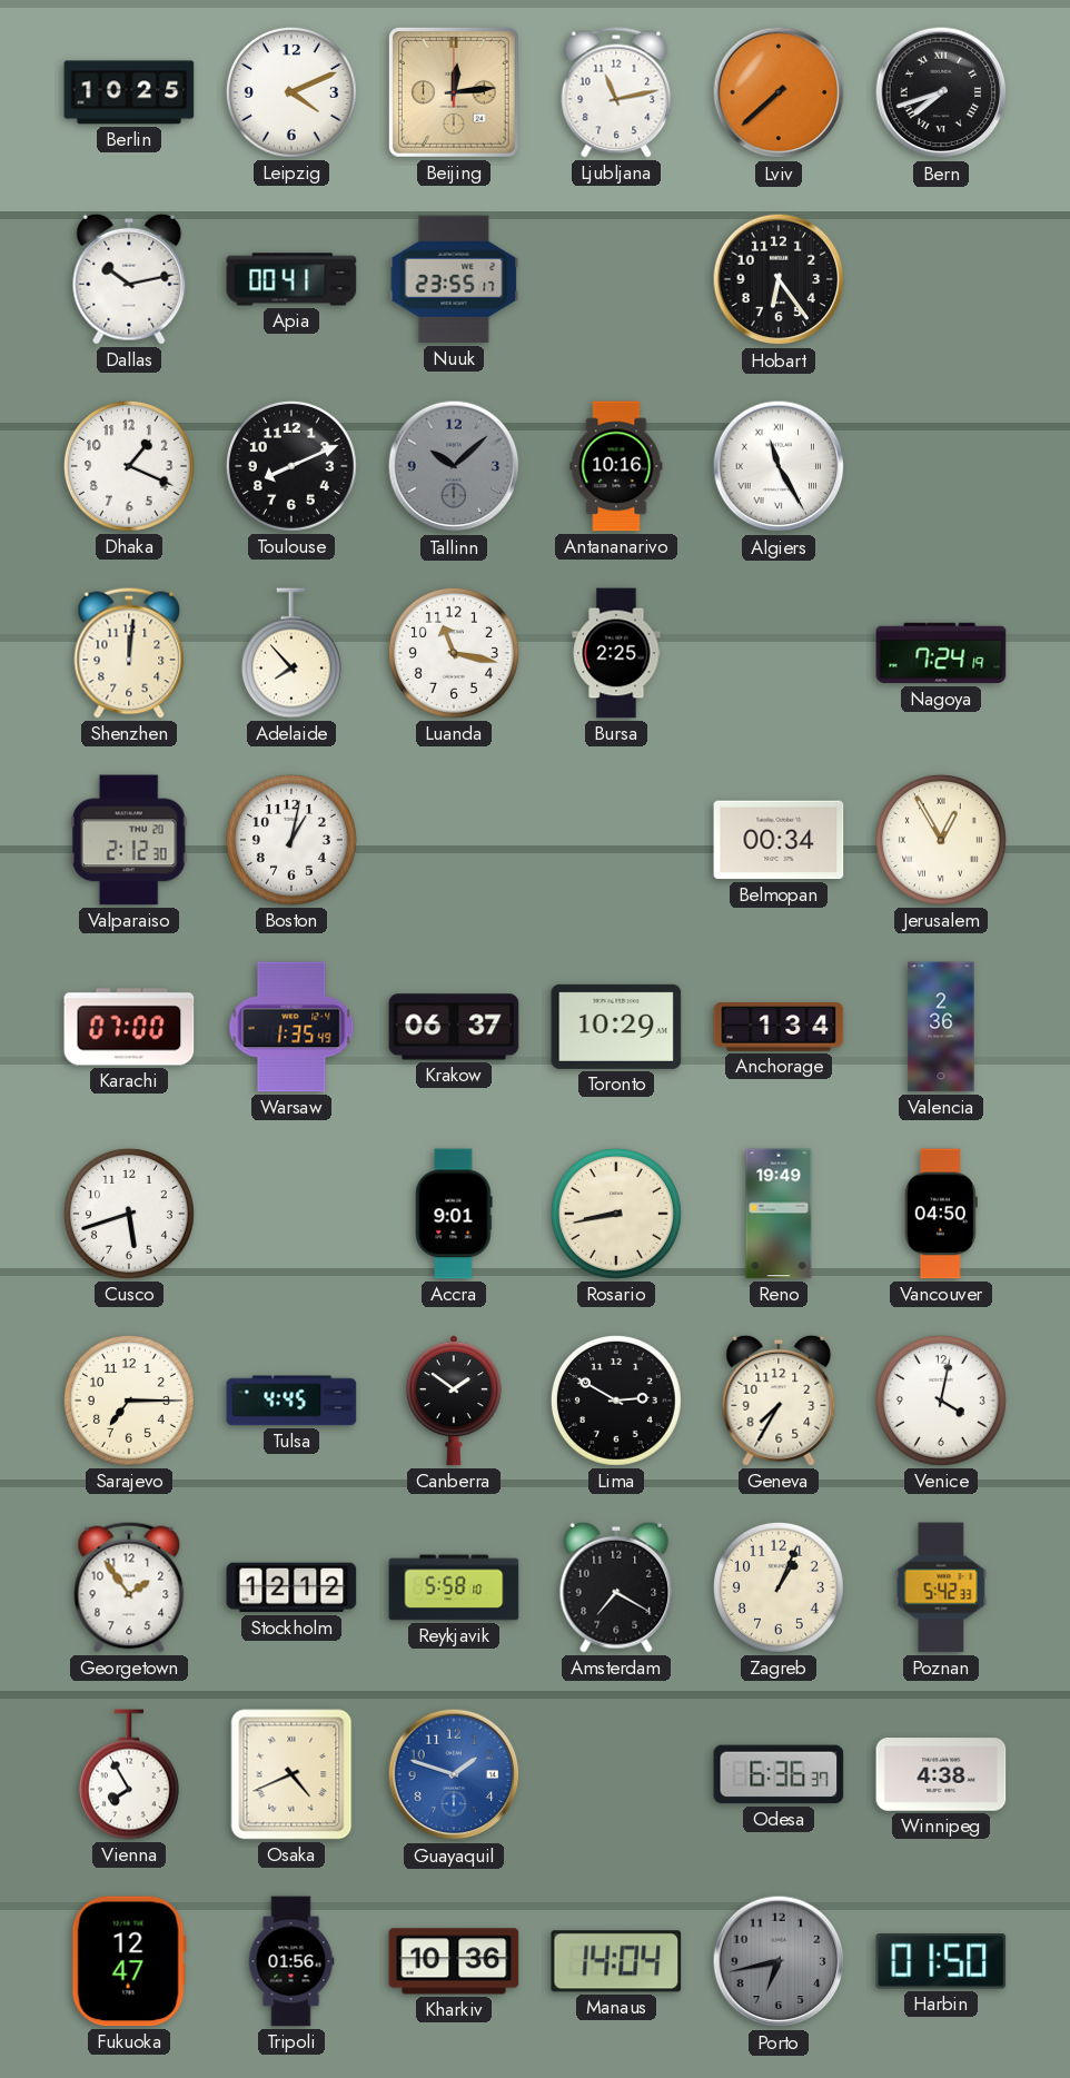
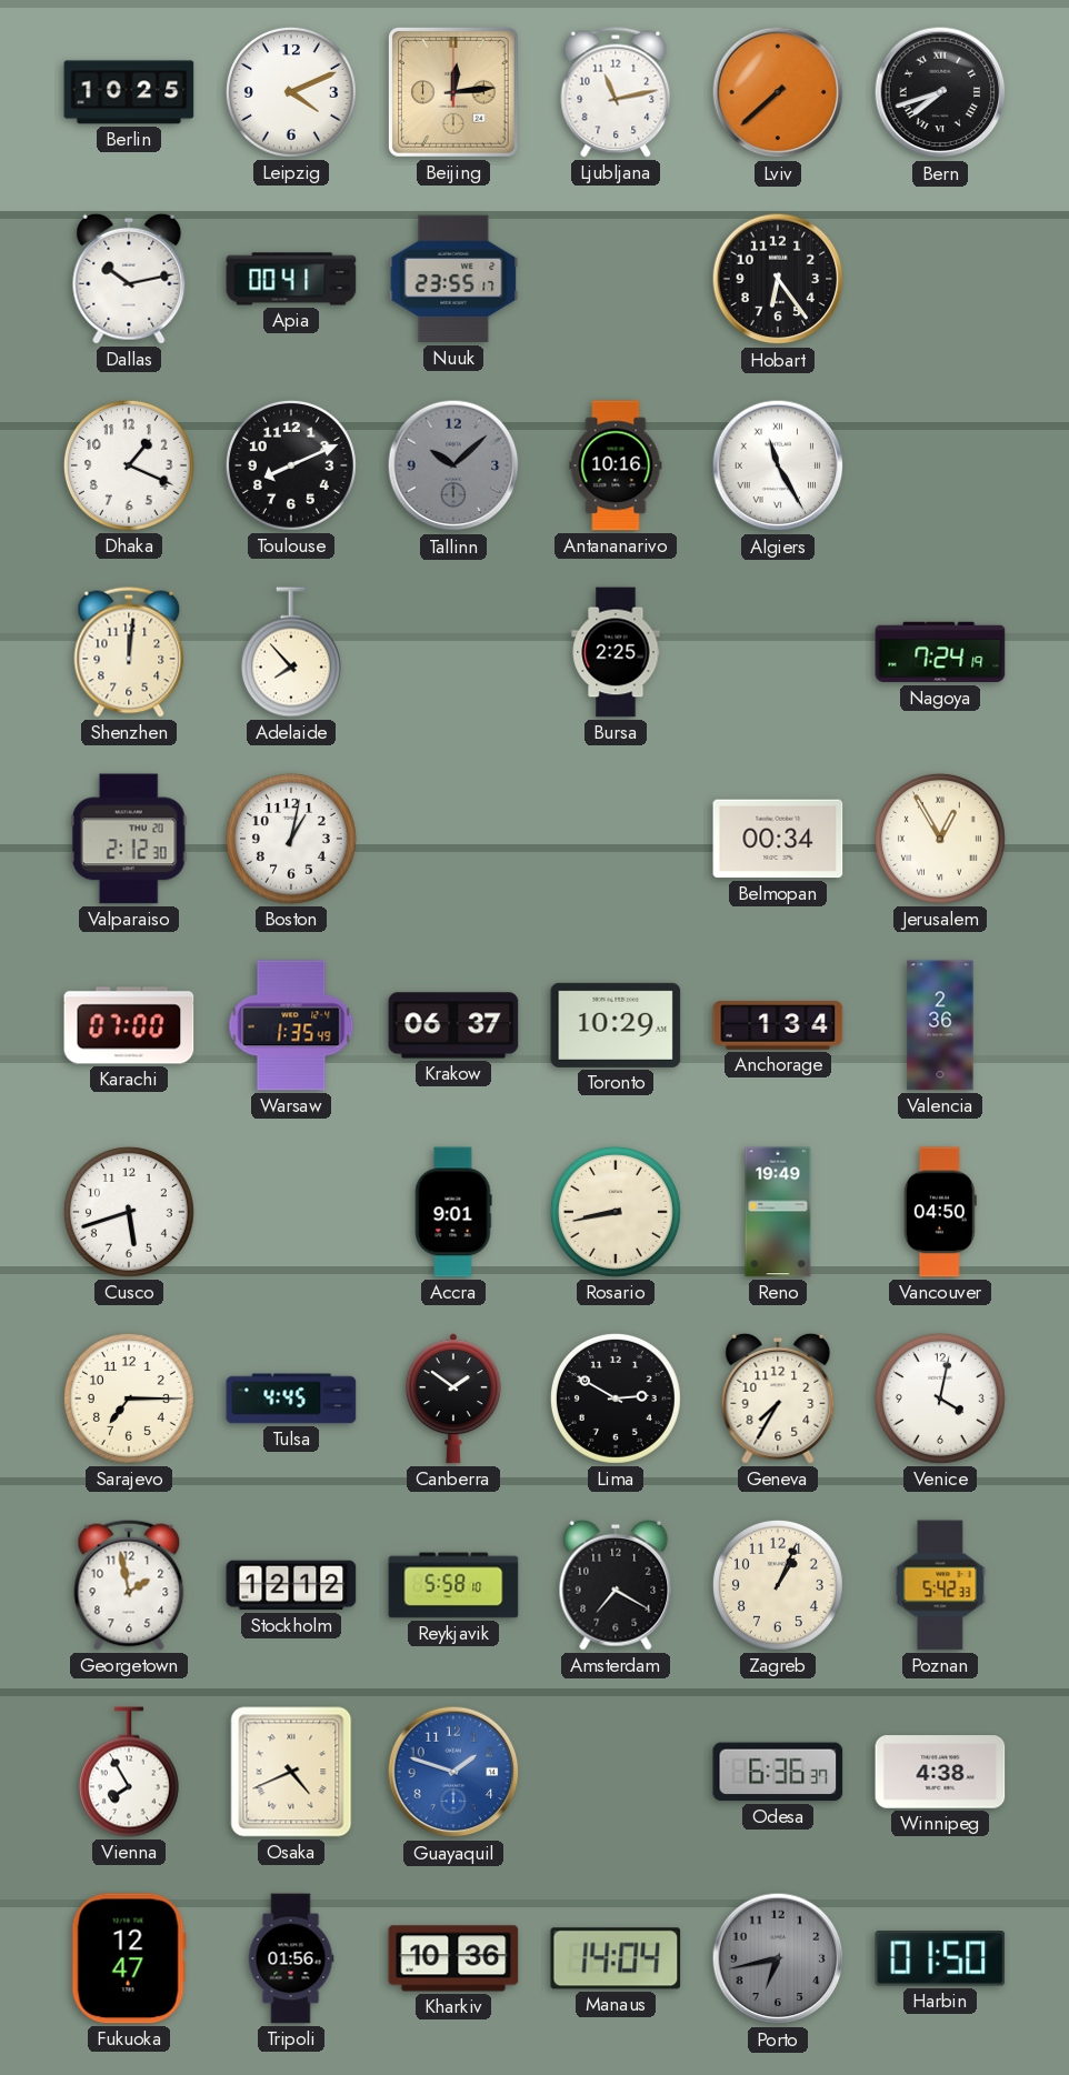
Luanda: 11:17 -> none (454, 653)
Georgetown: 1:54 -> 1:58 (129, 1585)
